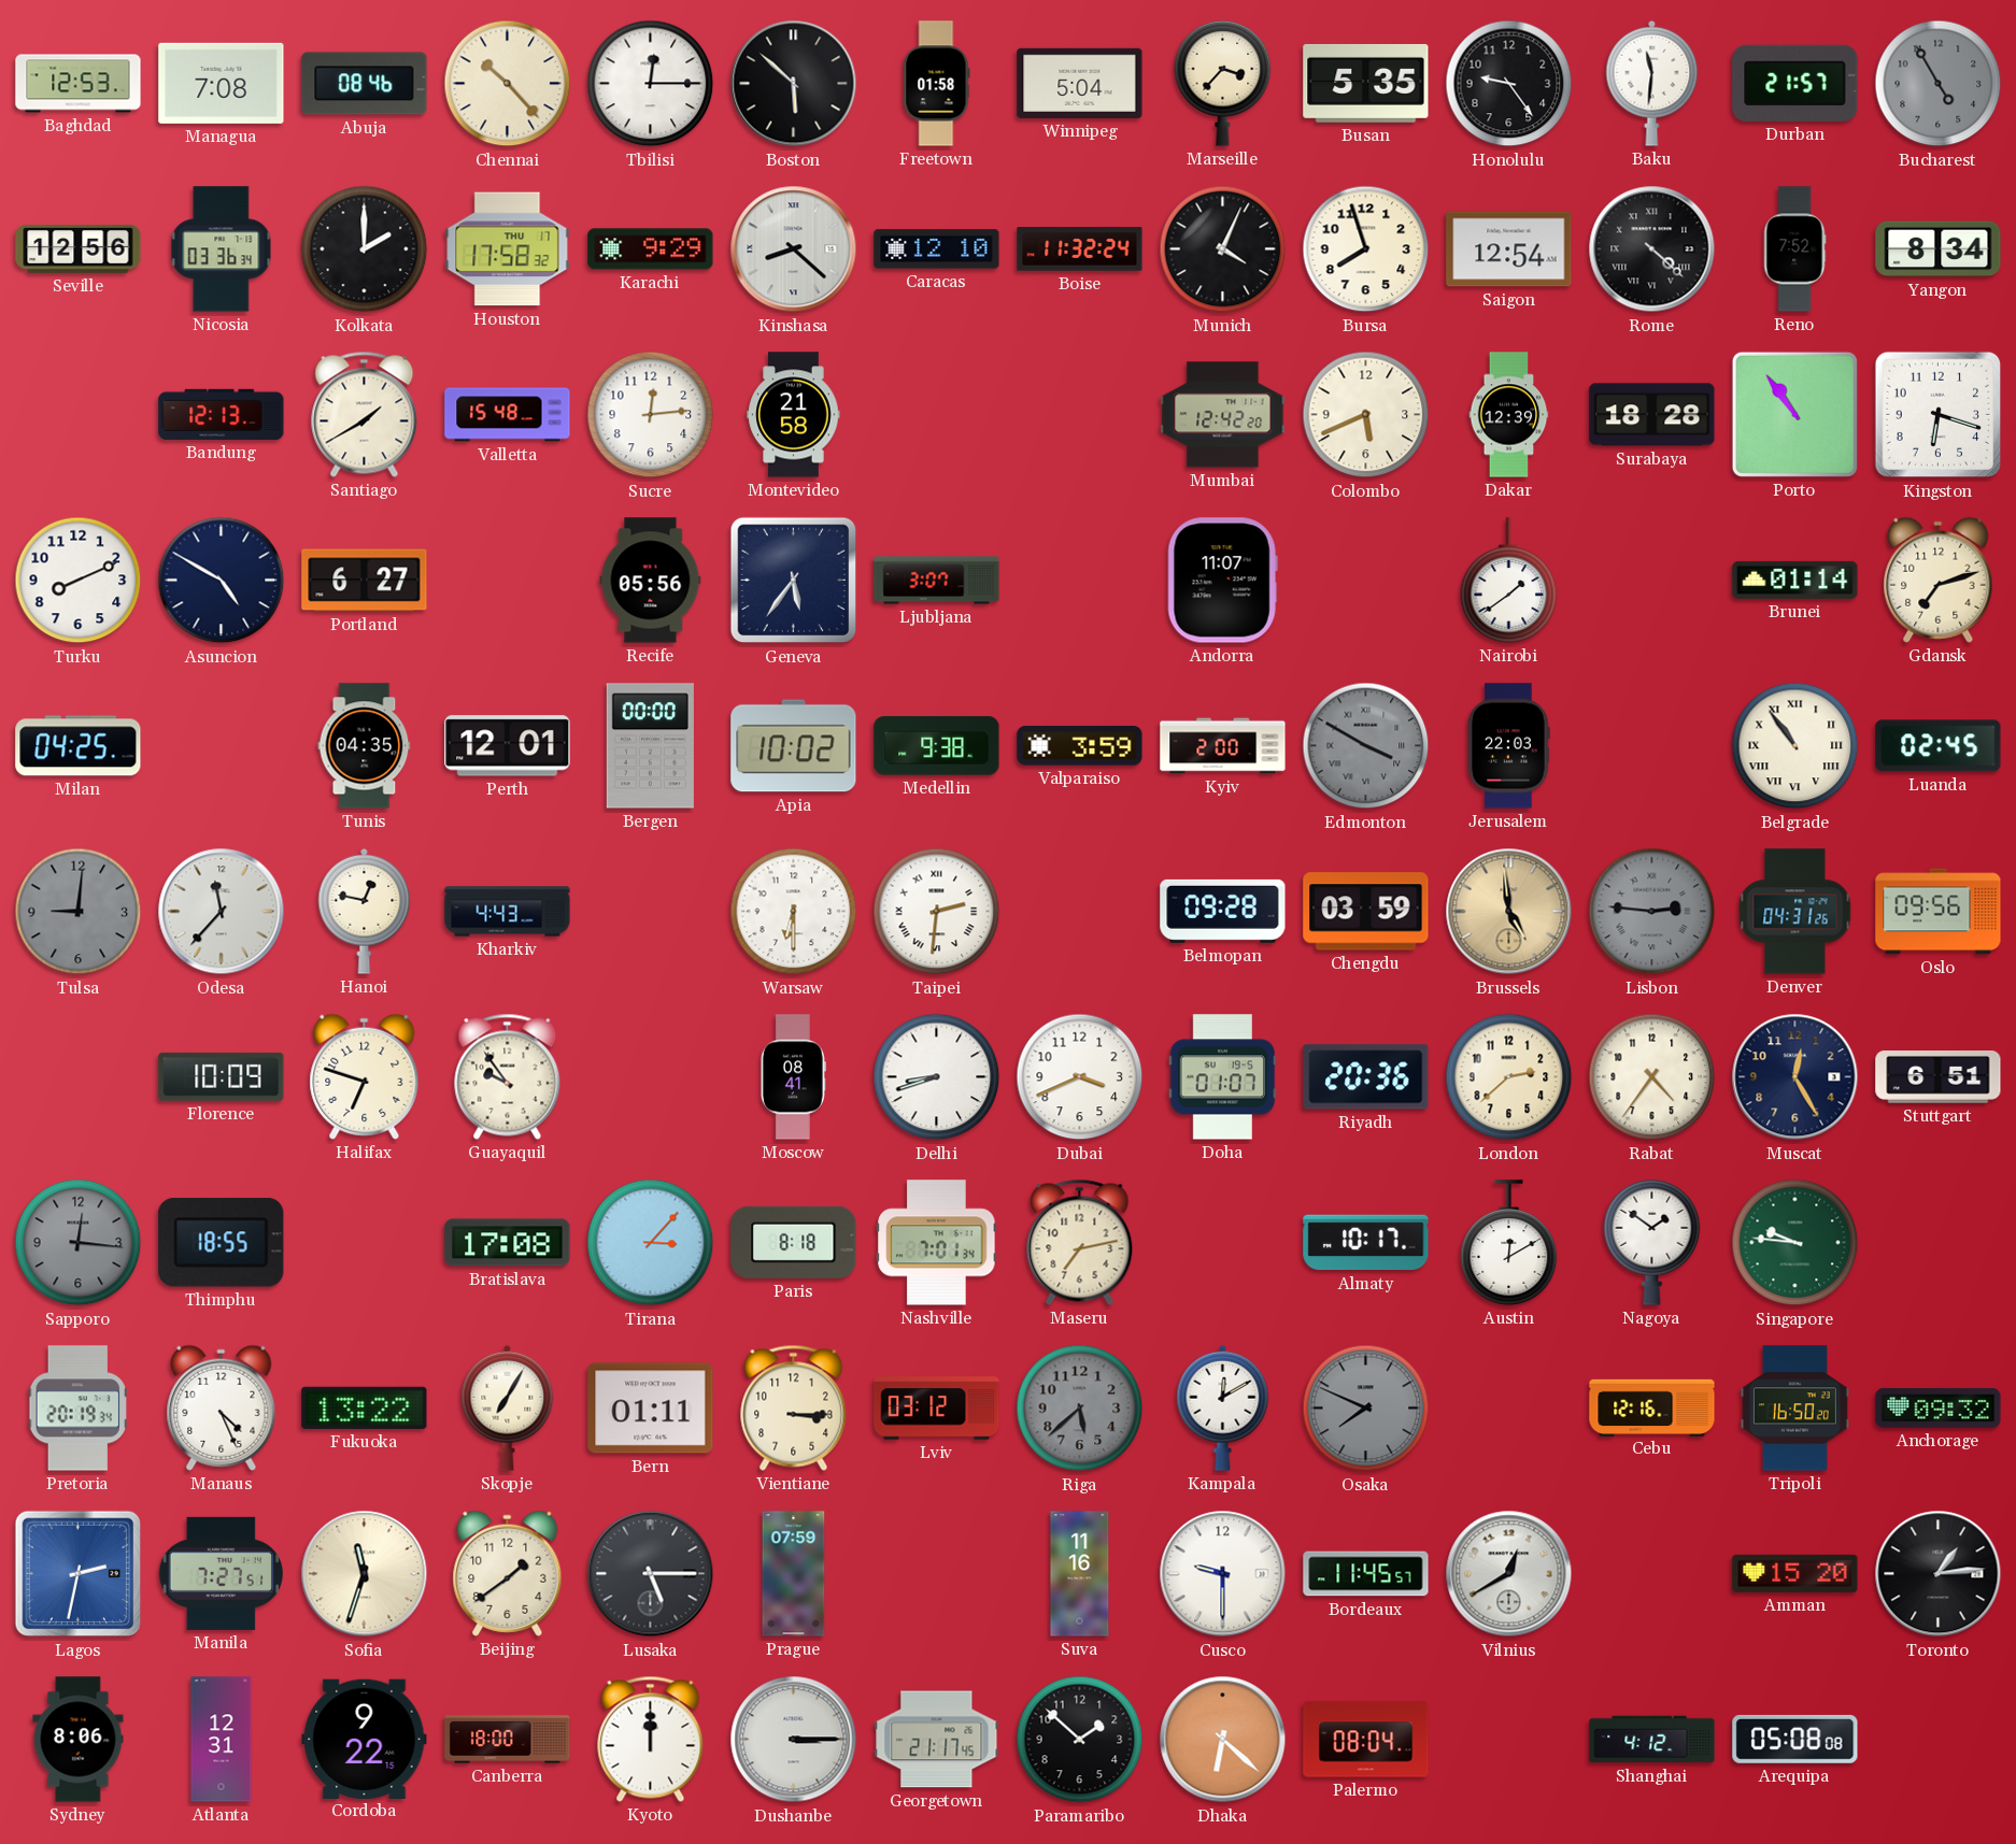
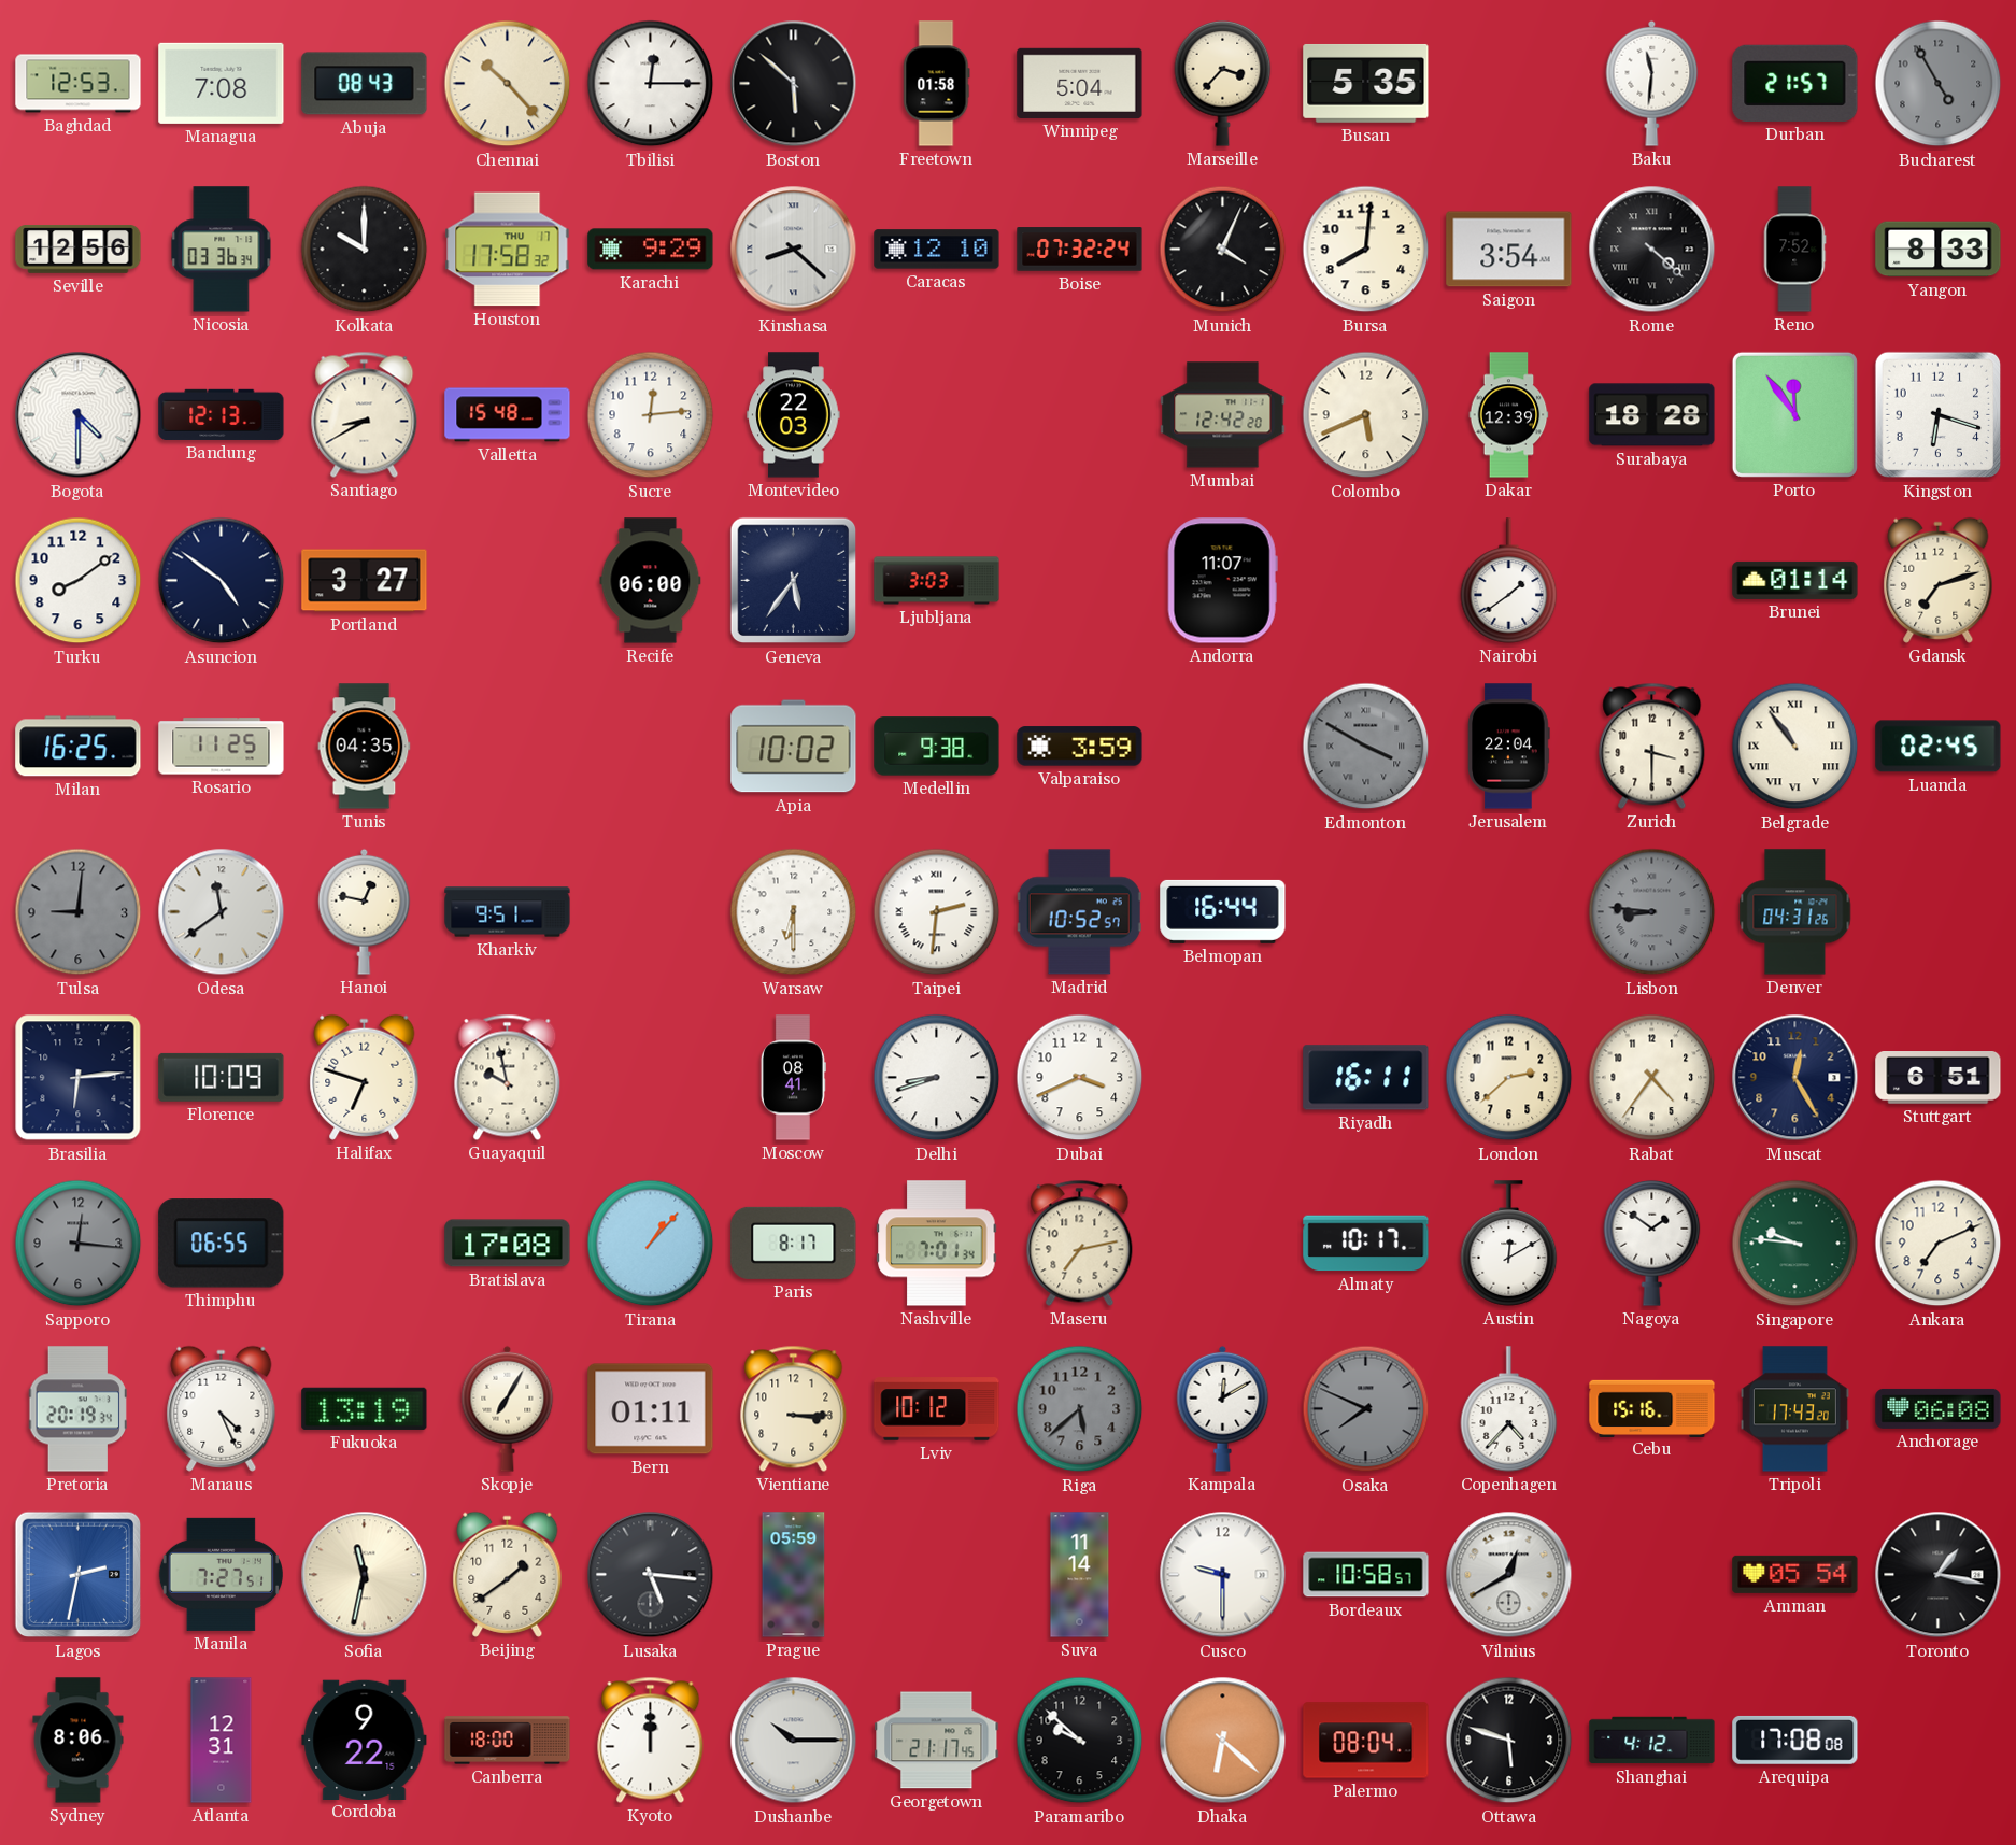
Abuja: 08:46 -> 08:43 (365, 84)
Honolulu: 9:24 -> none (1509, 84)
Kolkata: 2:00 -> 10:00 (365, 250)
Boise: 11:32 -> 07:32 (1080, 250)
Bursa: 7:57 -> 8:01 (1366, 250)
Saigon: 12:54 -> 3:54 (1509, 250)
Yangon: 8:34 -> 8:33 (1939, 250)
Bogota: none -> 4:30 (79, 415)
Santiago: 1:40 -> 8:40 (365, 414)
Montevideo: 21:58 -> 22:03 (794, 415)
Porto: 10:54 -> 11:54 (1794, 414)
Turku: 8:11 -> 8:09 (79, 581)
Asuncion: 4:50 -> 4:51 (222, 581)
Portland: 6:27 -> 3:27 (365, 581)
Recife: 05:56 -> 06:00 (651, 581)
Ljubljana: 3:07 -> 3:03 (937, 581)
Milan: 04:25 -> 16:25 (79, 747)
Rosario: none -> 11:25 (222, 747)
Perth: 12:01 -> none (508, 746)
Bergen: 00:00 -> none (650, 746)
Kyiv: 2:00 -> none (1223, 746)
Jerusalem: 22:03 -> 22:04 (1509, 747)
Zurich: none -> 3:30 (1652, 746)
Odesa: 11:37 -> 11:39 (222, 912)
Kharkiv: 4:43 -> 9:51 (508, 912)
Madrid: none -> 10:52 (1079, 912)
Belmopan: 09:28 -> 16:44 (1223, 911)
Chengdu: 03:59 -> none (1366, 912)
Brussels: 4:59 -> none (1509, 912)
Lisbon: 2:46 -> 8:46 (1652, 912)
Oslo: 09:56 -> none (1939, 912)
Brasilia: none -> 6:14 (79, 1078)
Guayaquil: 9:54 -> 9:58 (508, 1077)
Doha: 01:07 -> none (1222, 1077)
Riyadh: 20:36 -> 16:11 (1366, 1078)
Thimphu: 18:55 -> 06:55 (222, 1244)
Tirana: 3:07 -> 1:07 (651, 1244)
Paris: 8:18 -> 8:17 (794, 1243)
Ankara: none -> 7:11 (1939, 1244)
Fukuoka: 13:22 -> 13:19 (365, 1408)
Lviv: 03:12 -> 10:12 (937, 1409)
Copenhagen: none -> 4:37 (1509, 1409)
Cebu: 12:16 -> 15:16 (1652, 1408)
Tripoli: 16:50 -> 17:43 (1794, 1409)
Anchorage: 09:32 -> 06:08 (1939, 1408)
Sofia: 11:33 -> 11:32 (365, 1575)
Lusaka: 5:15 -> 5:16 (651, 1575)
Prague: 07:59 -> 05:59 (794, 1575)
Suva: 11:16 -> 11:14 (1080, 1575)
Bordeaux: 11:45 -> 10:58 (1366, 1575)
Amman: 15:20 -> 05:54 (1795, 1574)
Toronto: 1:14 -> 1:17 (1939, 1575)
Dushanbe: 3:15 -> 10:15 (794, 1741)
Paramaribo: 1:52 -> 9:52 (1080, 1741)
Ottawa: none -> 5:48 (1509, 1741)
Arequipa: 05:08 -> 17:08 (1795, 1740)
